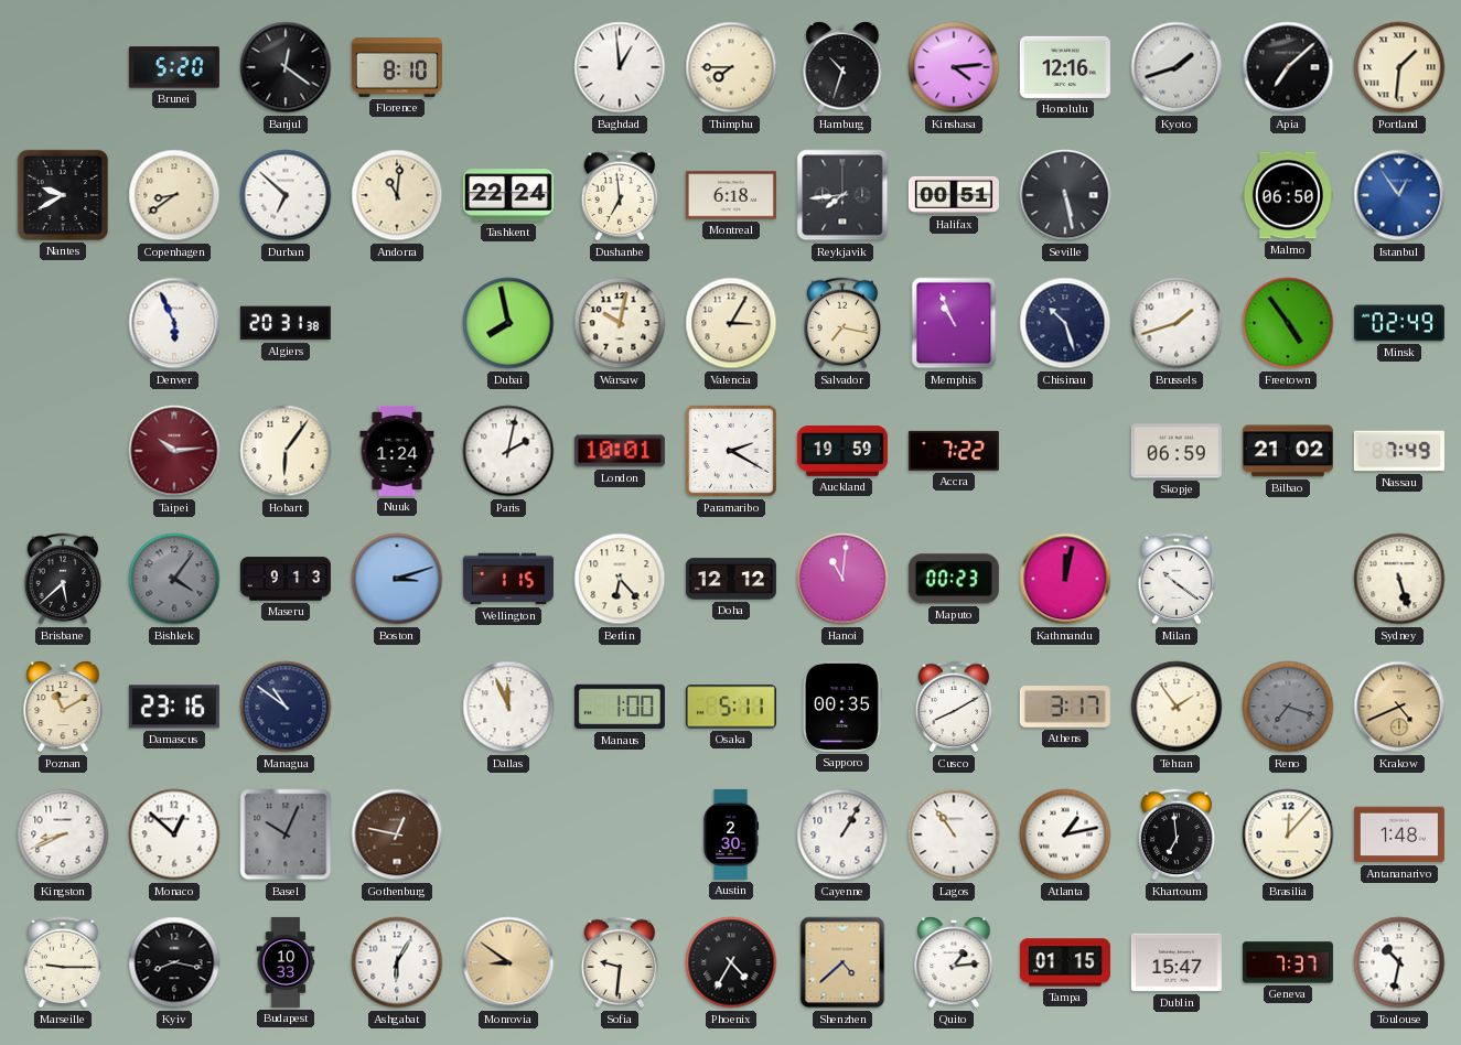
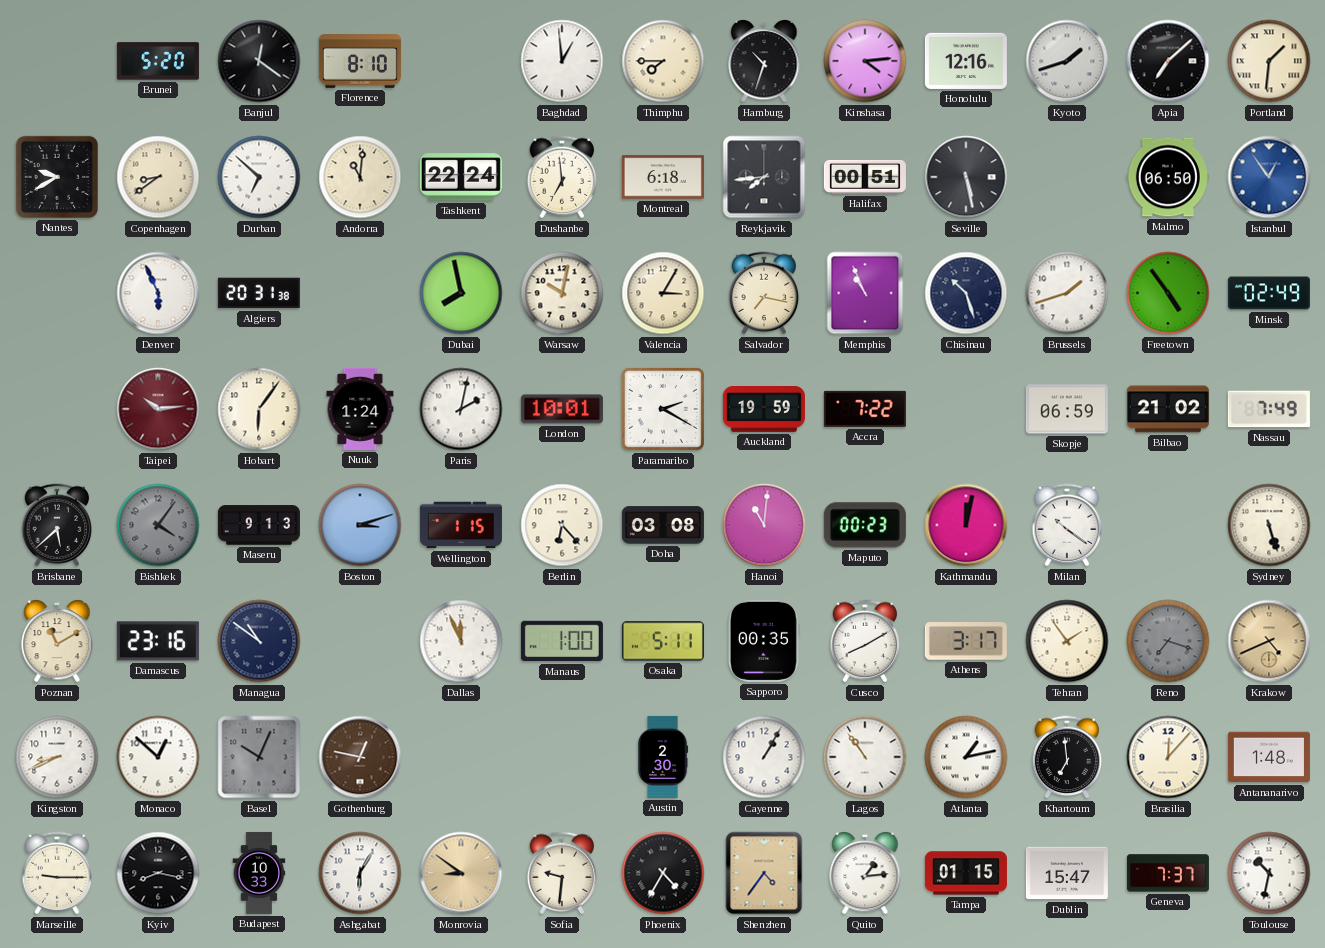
Doha: 12:12 -> 03:08 (663, 525)
Shenzhen: 4:38 -> 4:36 (764, 873)
